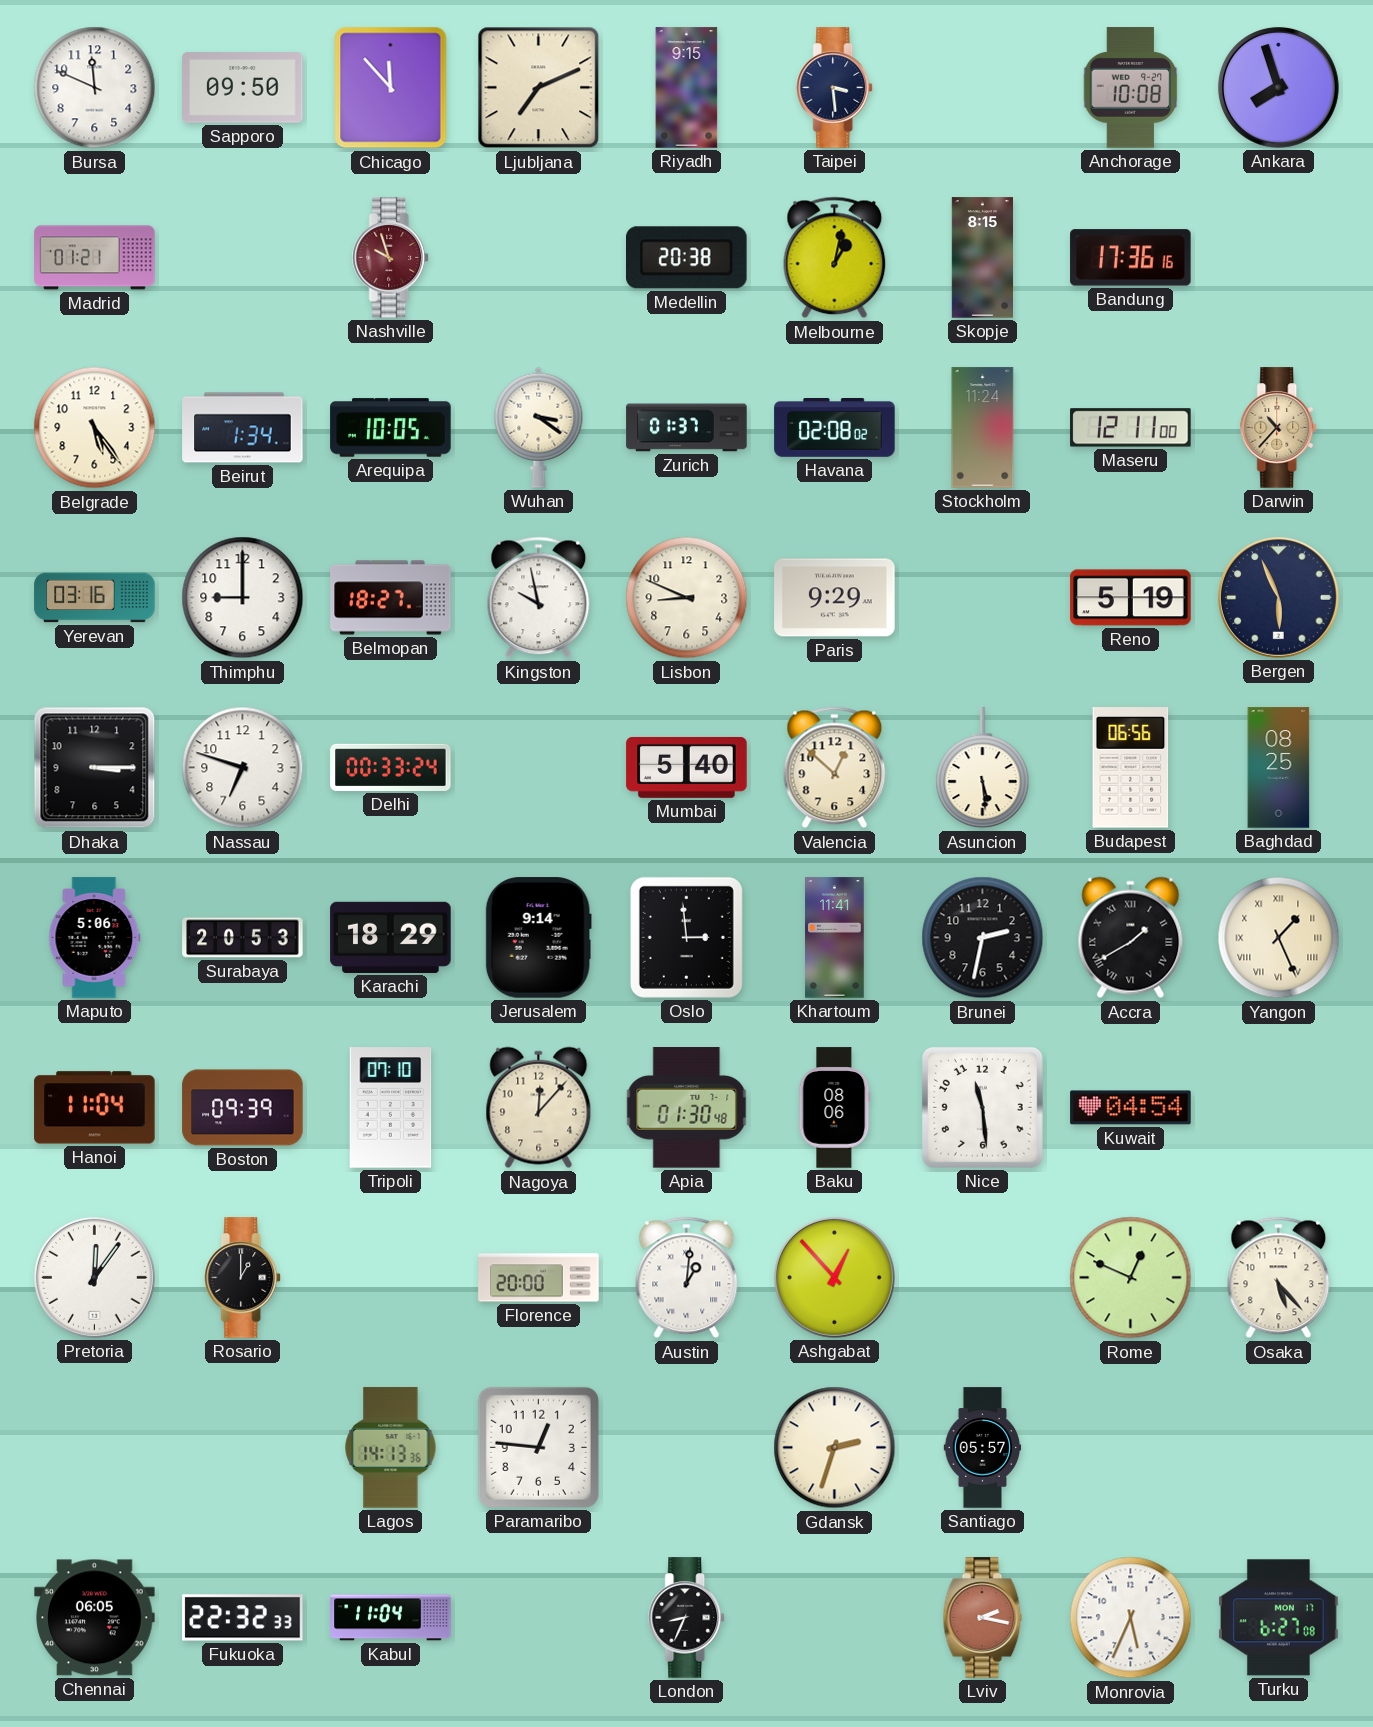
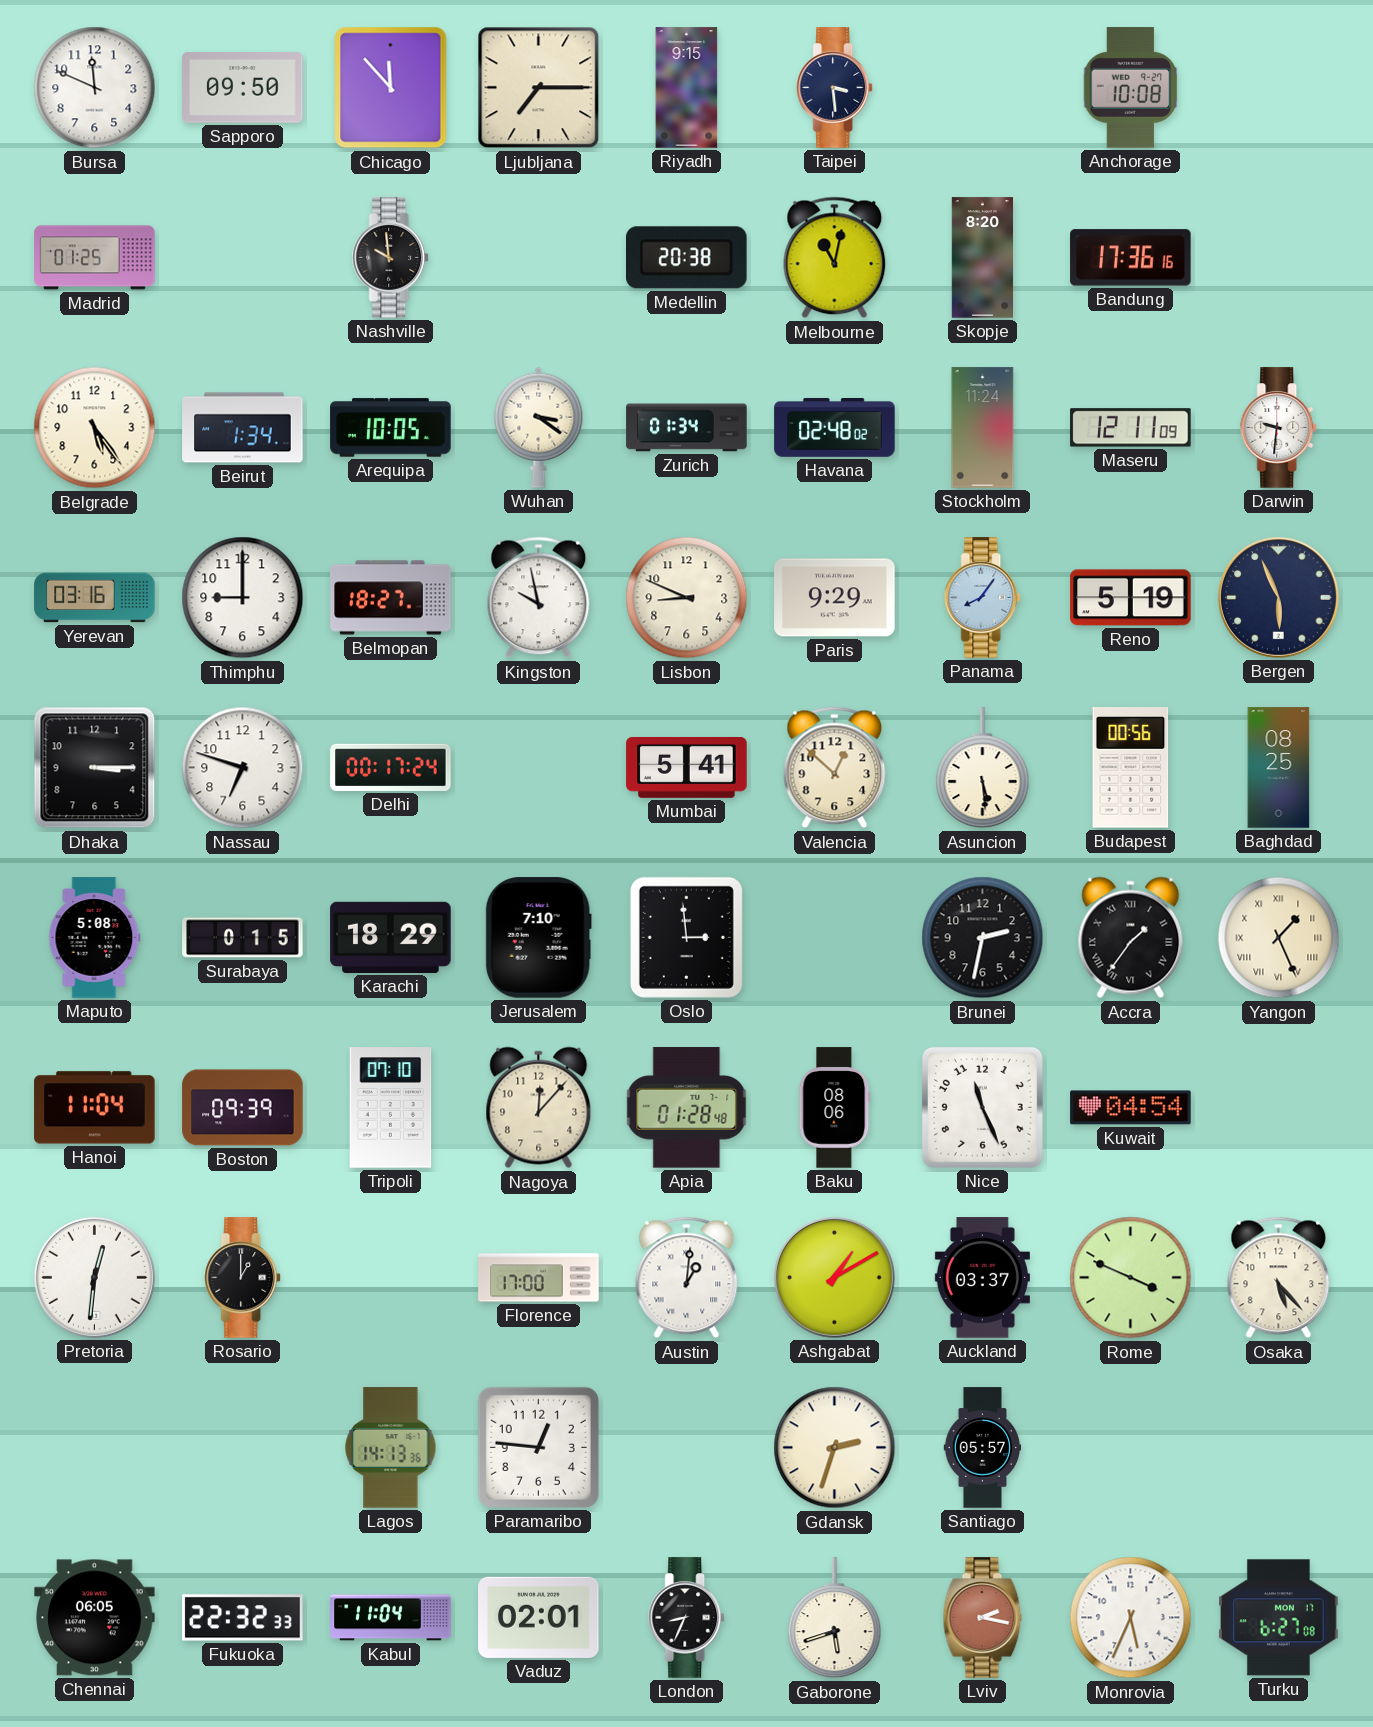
Ljubljana: 7:11 -> 7:15 (539, 88)
Ankara: 7:57 -> none (1278, 87)
Madrid: 01:21 -> 01:25 (95, 258)
Nashville: 9:57 -> 9:59 (391, 258)
Nashville dial: burgundy -> black (391, 258)
Melbourne: 1:02 -> 11:02 (835, 258)
Skopje: 8:15 -> 8:20 (982, 258)
Zurich: 01:37 -> 01:34 (687, 428)
Havana: 02:08 -> 02:48 (835, 428)
Maseru: 12:11:00 -> 12:11:09 (1131, 428)
Darwin: 10:37 -> 9:31 (1279, 428)
Darwin dial: champagne -> white (1279, 428)
Panama: none -> 8:06 (983, 598)
Delhi: 00:33 -> 00:17 (391, 767)
Mumbai: 5:40 -> 5:41 (687, 767)
Budapest: 06:56 -> 00:56 (1131, 768)
Maputo: 5:06 -> 5:08 (95, 938)
Surabaya: 20:53 -> 0:15 (243, 938)
Jerusalem: 9:14 -> 7:10 (538, 938)
Khartoum: 11:41 -> none (835, 938)
Accra: 1:40 -> 1:36 (1131, 938)
Apia: 01:30 -> 01:28 (687, 1108)
Nice: 11:29 -> 11:26 (982, 1107)
Pretoria: 12:06 -> 12:31 (94, 1277)
Florence: 20:00 -> 17:00 (539, 1278)
Ashgabat: 12:53 -> 1:10 (834, 1277)
Auckland: none -> 03:37 (982, 1278)
Rome: 12:49 -> 3:49 (1131, 1278)
Vaduz: none -> 02:01 (539, 1617)
Gaborone: none -> 5:42 (835, 1618)
